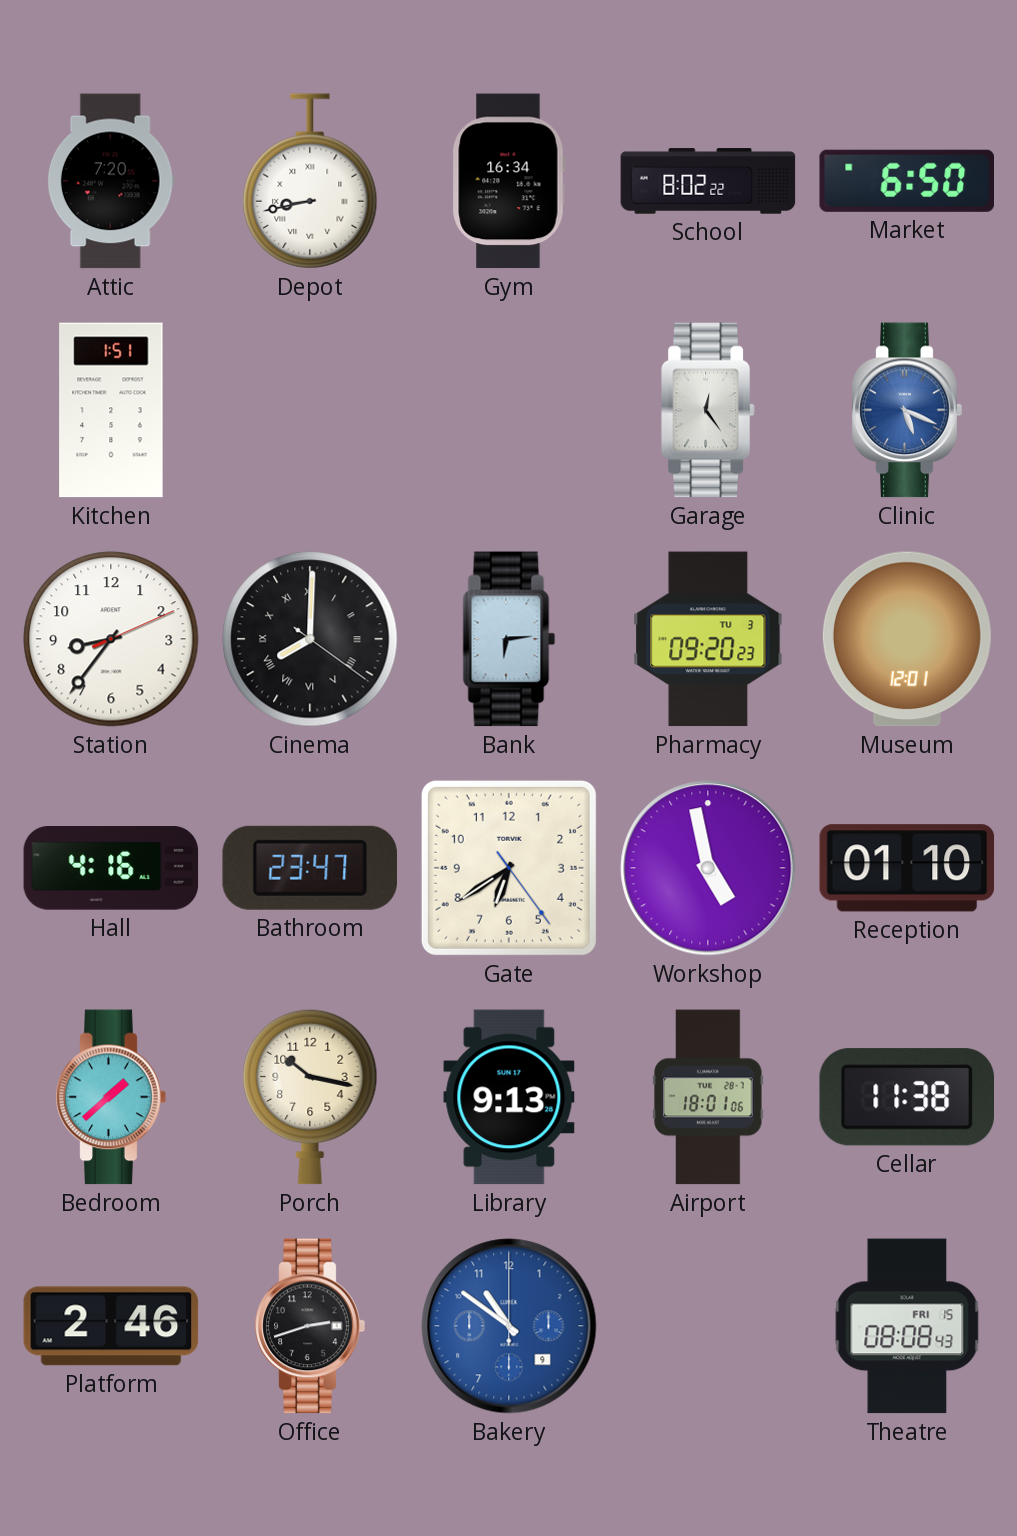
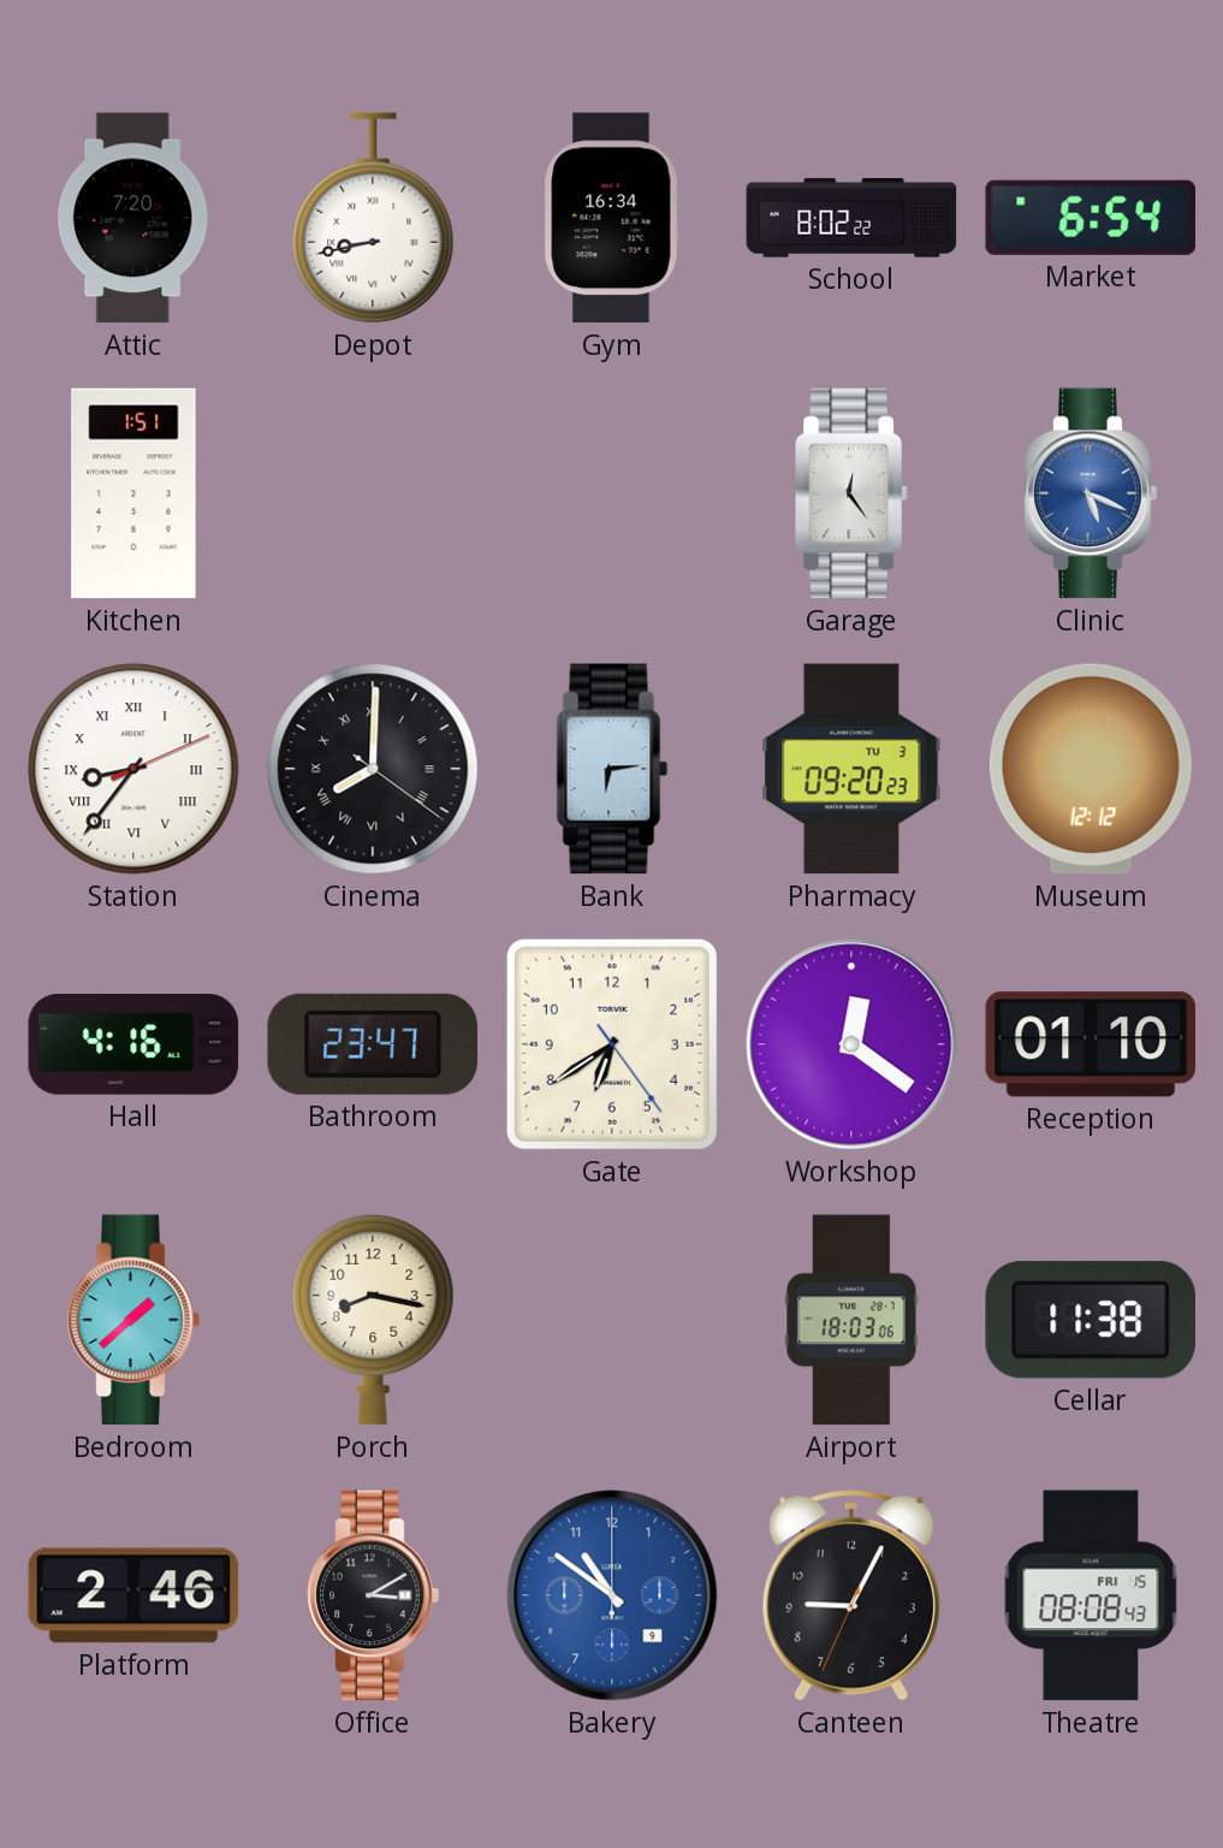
Market: 6:50 -> 6:54 (1090, 218)
Station numerals: Arabic -> Roman (133, 769)
Museum: 12:01 -> 12:12 (1091, 769)
Workshop: 4:58 -> 12:21 (851, 1044)
Porch: 10:17 -> 8:17 (373, 1320)
Library: 9:13 -> none (509, 1097)
Airport: 18:01 -> 18:03 (851, 1320)
Office: 2:42 -> 3:10 (373, 1595)
Canteen: none -> 9:04 (851, 1595)
